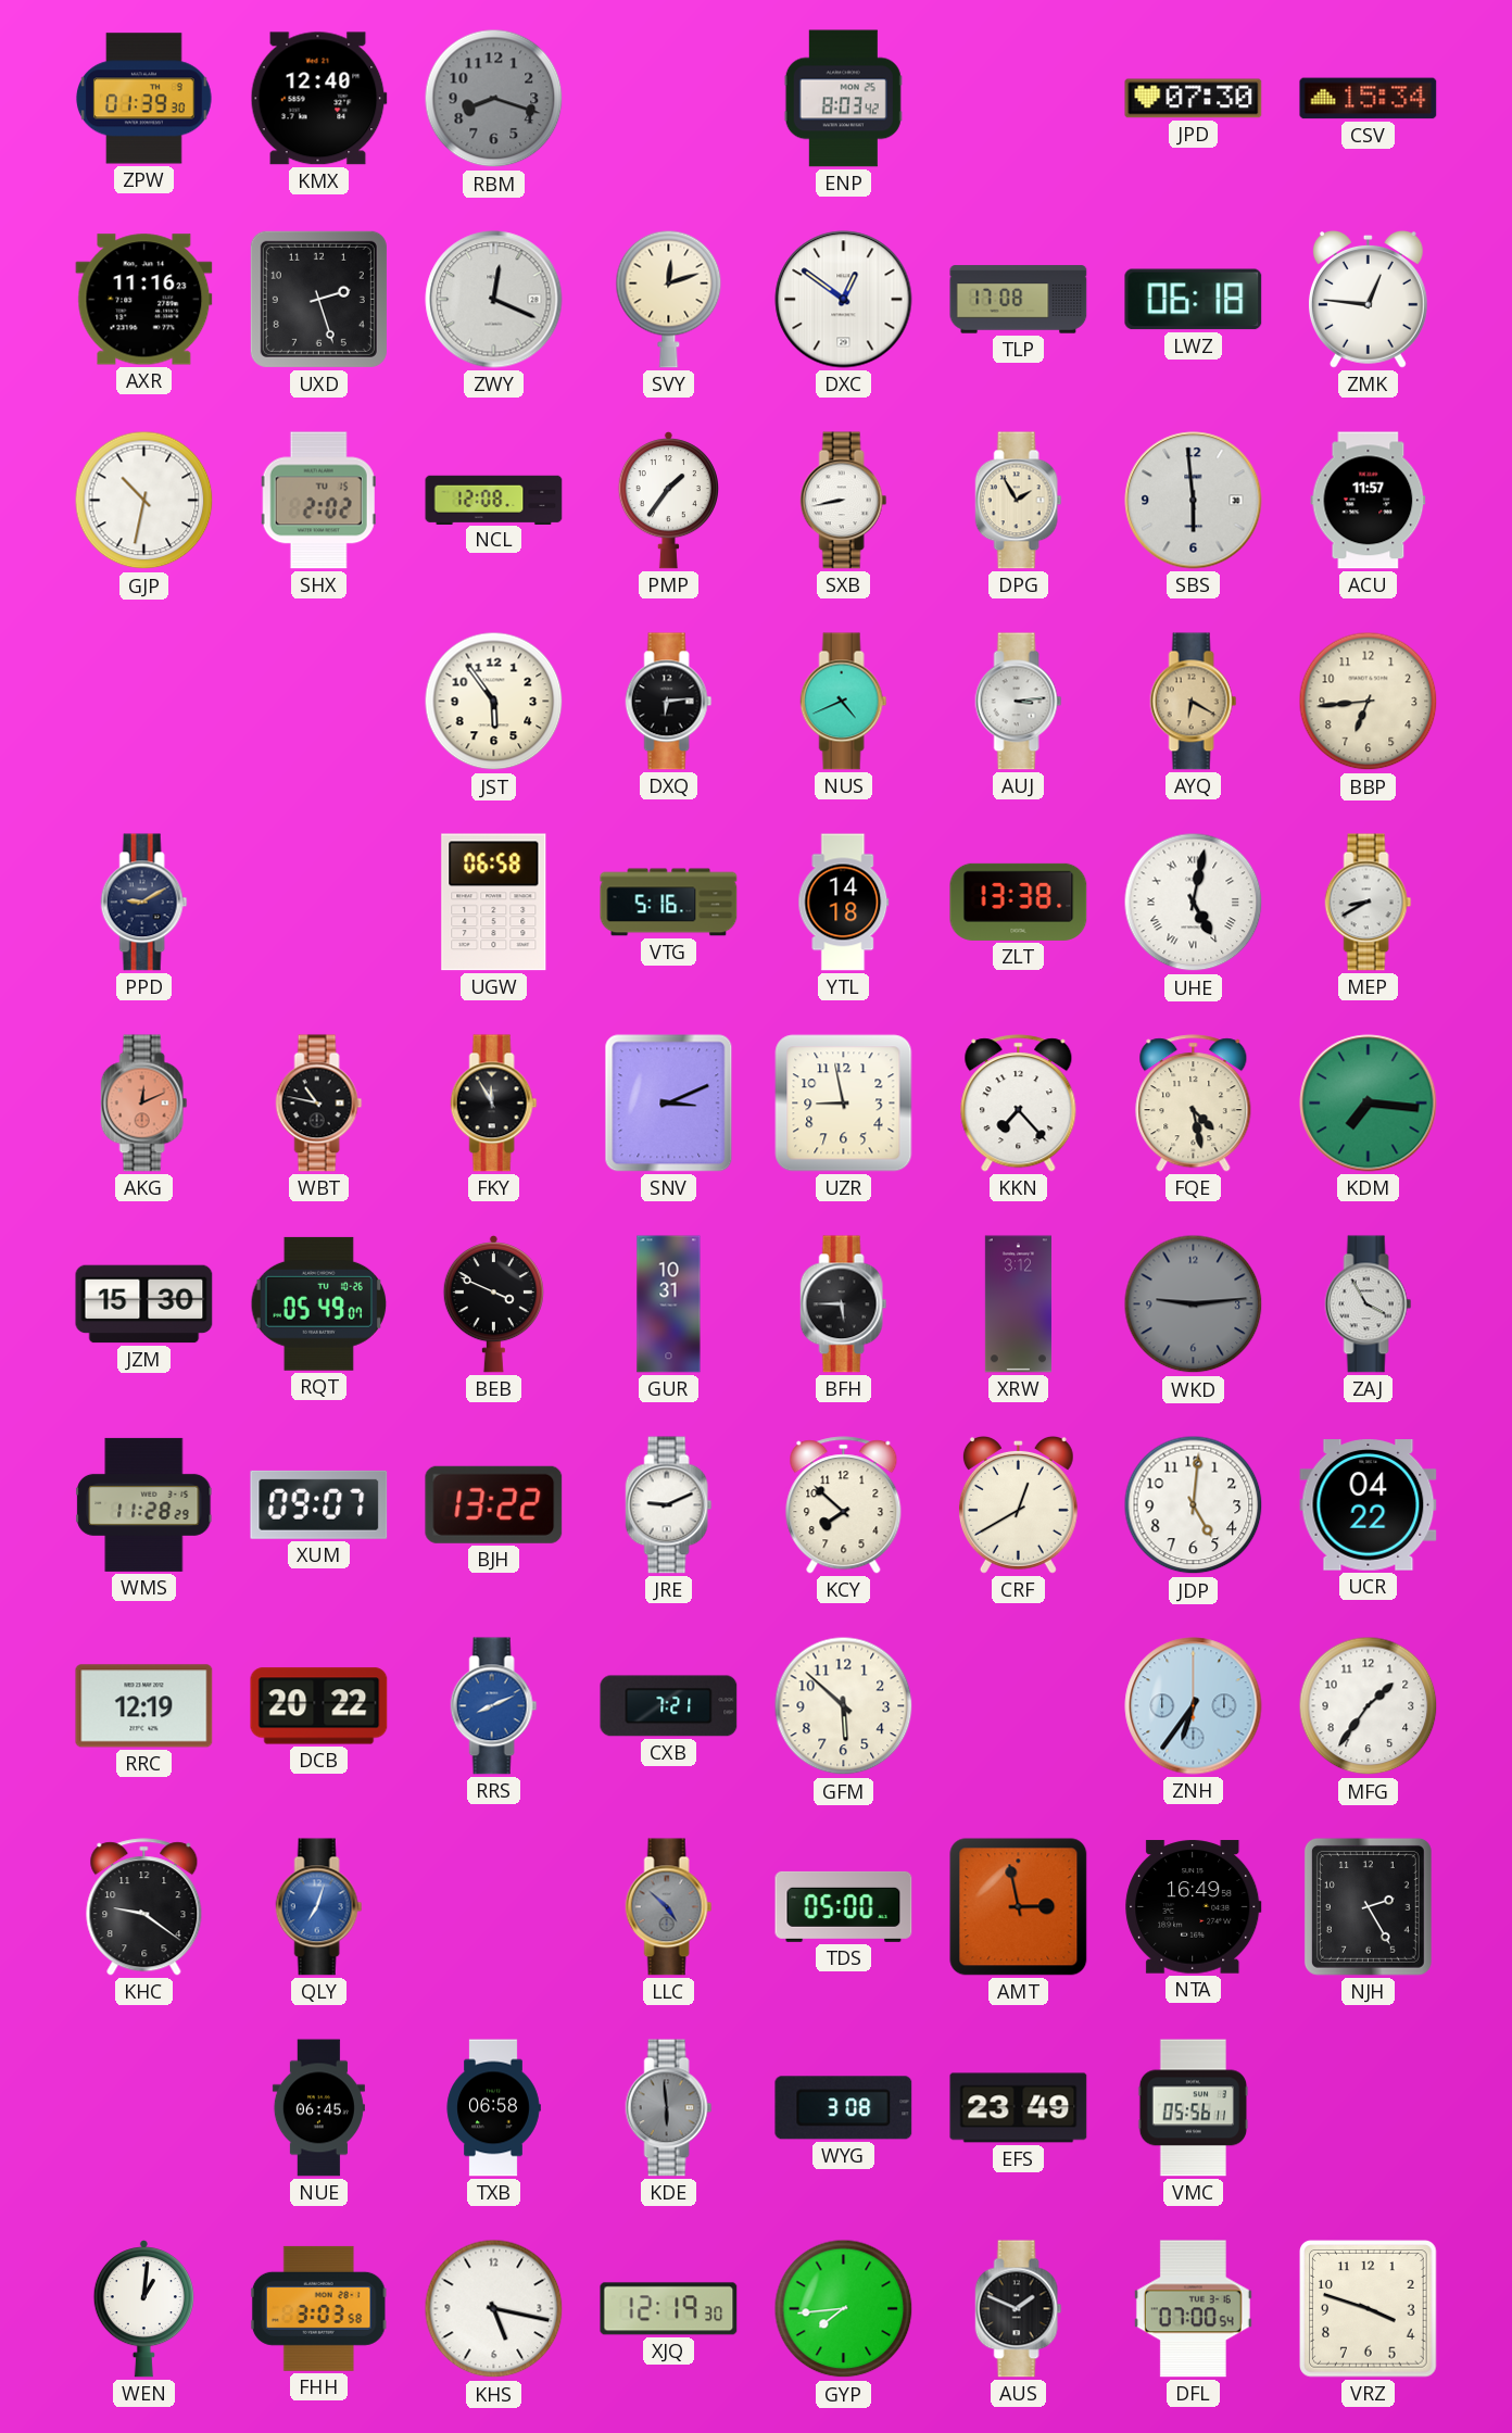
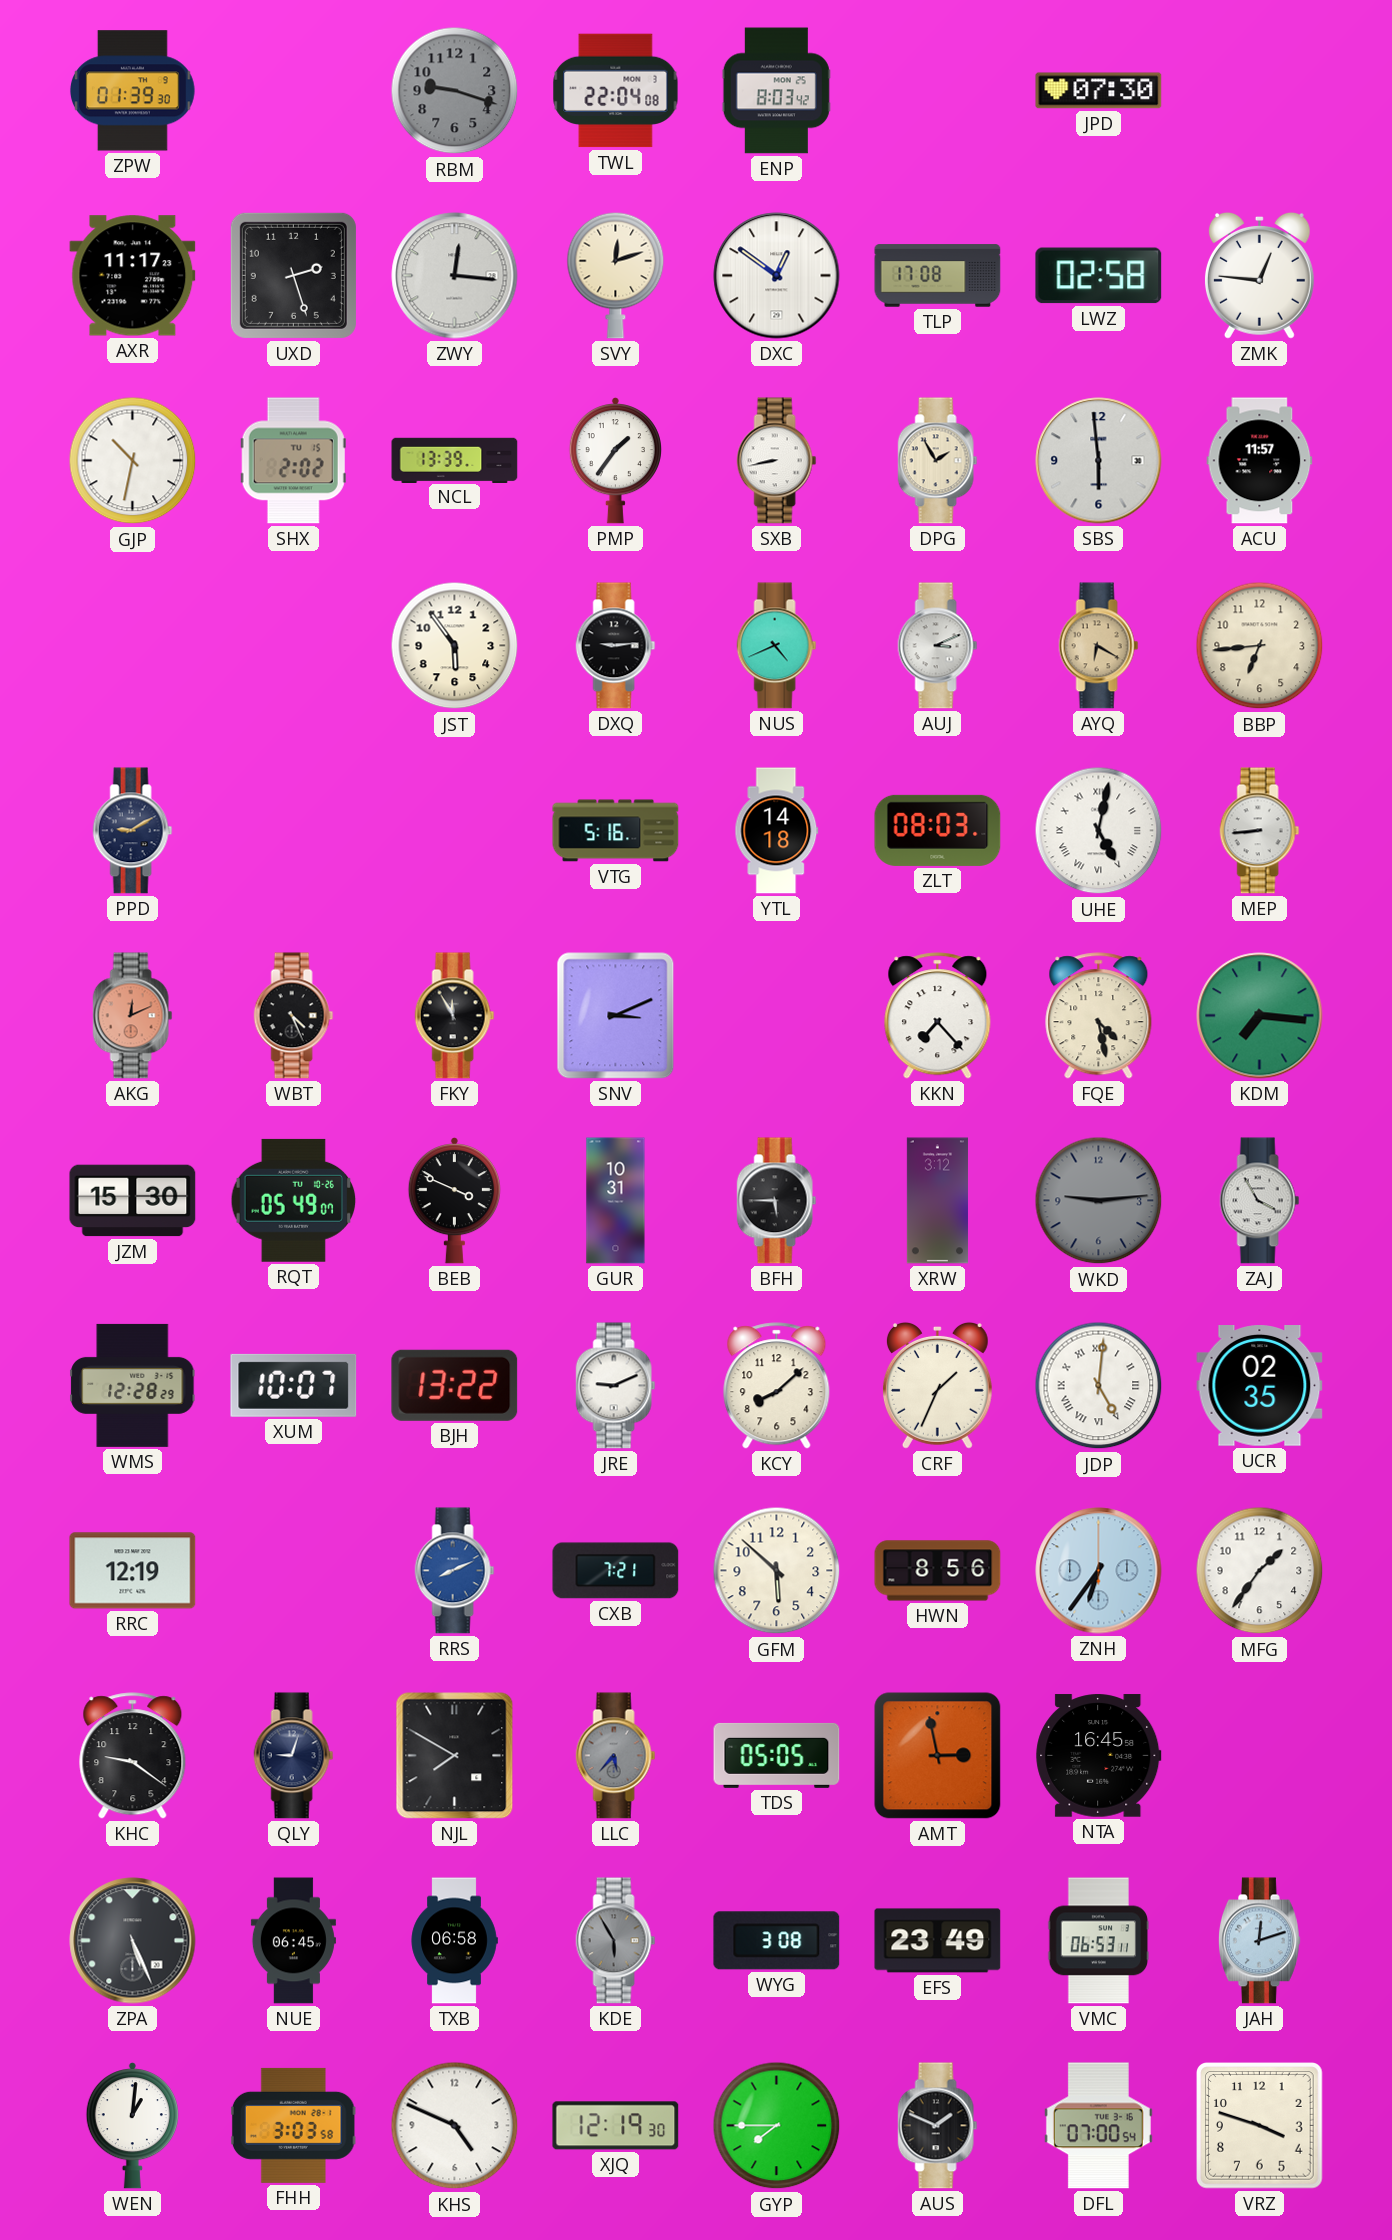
KMX: 12:40 -> none (318, 99)
RBM: 8:18 -> 9:18 (455, 91)
TWL: none -> 22:04 (616, 91)
CSV: 15:34 -> none (1369, 99)
AXR: 11:16 -> 11:17 (133, 276)
ZWY: 12:19 -> 12:16 (455, 276)
LWZ: 06:18 -> 02:58 (1099, 276)
NCL: 12:08 -> 13:39 (455, 460)
DXQ: 6:14 -> 9:14 (616, 646)
AUJ: 3:14 -> 3:11 (938, 646)
UGW: 06:58 -> none (494, 903)
ZLT: 13:38 -> 08:03 (938, 830)
MEP: 8:40 -> 8:44 (1260, 831)
WBT: 10:47 -> 4:26 (294, 1016)
UZR: 8:58 -> none (844, 1104)
WMS: 11:28 -> 12:28 (133, 1385)
XUM: 09:07 -> 10:07 (294, 1385)
KCY: 7:52 -> 8:08 (777, 1386)
CRF: 12:40 -> 1:34 (937, 1385)
JDP numerals: Arabic -> Roman (1099, 1386)
UCR: 04:22 -> 02:35 (1260, 1386)
DCB: 20:22 -> none (319, 1706)
HWN: none -> 8:56 (938, 1571)
QLY: 7:03 -> 9:03 (294, 1756)
QLY dial: blue -> navy (294, 1756)
NJL: none -> 7:50 (455, 1756)
LLC: 4:52 -> 5:37 (616, 1756)
TDS: 05:00 -> 05:05 (777, 1755)
NTA: 16:49 -> 16:45 (1099, 1756)
NJH: 2:25 -> none (1368, 1906)
ZPA: none -> 5:26 (133, 1941)
KDE: 5:59 -> 5:55 (616, 1941)
VMC: 05:56 -> 06:53 (1099, 1941)
JAH: none -> 12:12 (1259, 1941)
KHS: 5:17 -> 4:49 (455, 2126)
GYP: 7:44 -> 7:45 (777, 2126)
